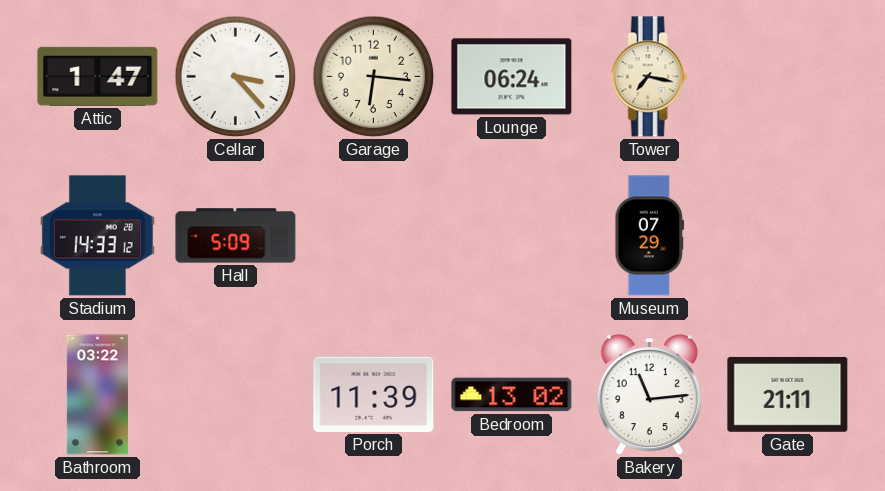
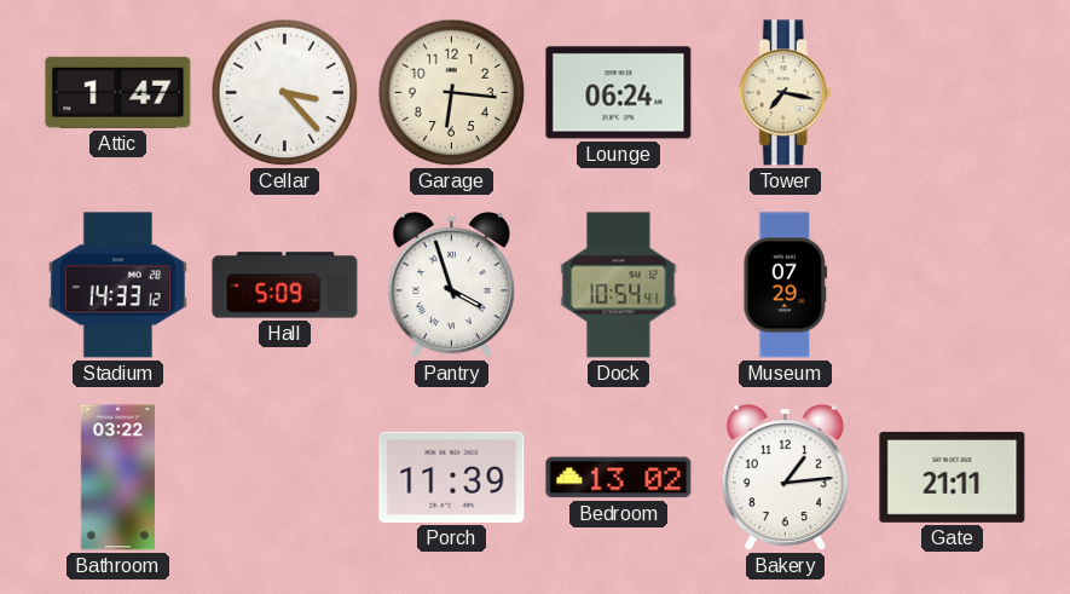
Pantry: none -> 3:57 (451, 286)
Dock: none -> 10:54 (619, 286)
Bakery: 11:14 -> 1:14 (785, 478)
